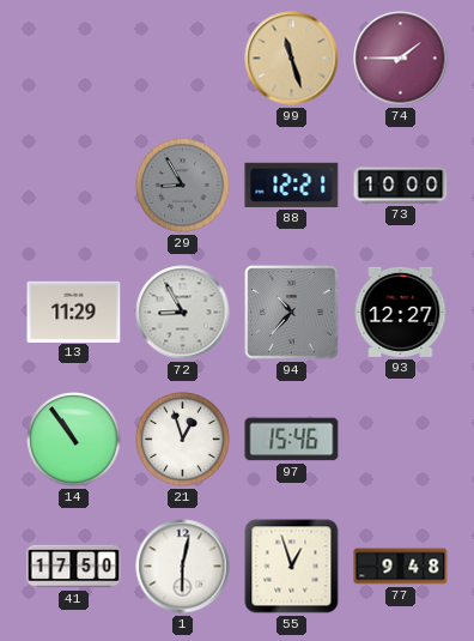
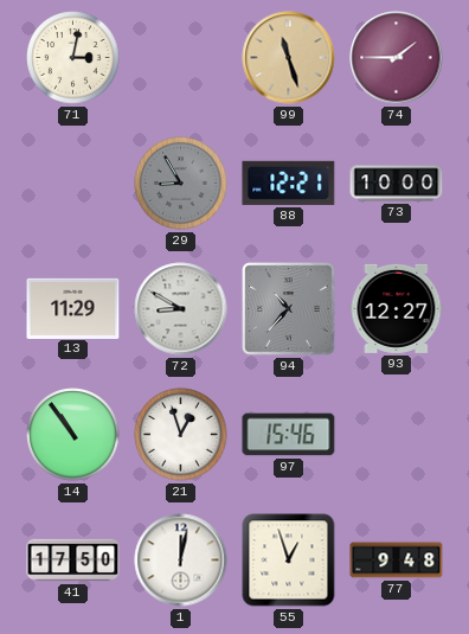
71: none -> 3:02 (73, 58)
72: 8:55 -> 8:50 (181, 309)
1: 6:02 -> 12:02 (181, 561)
